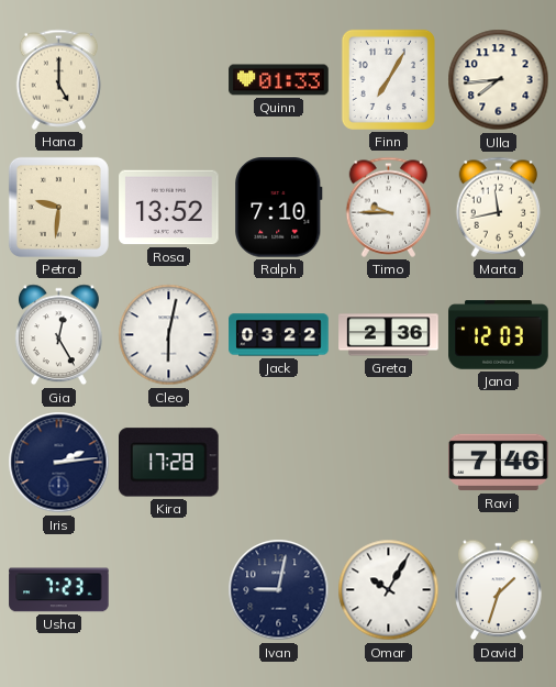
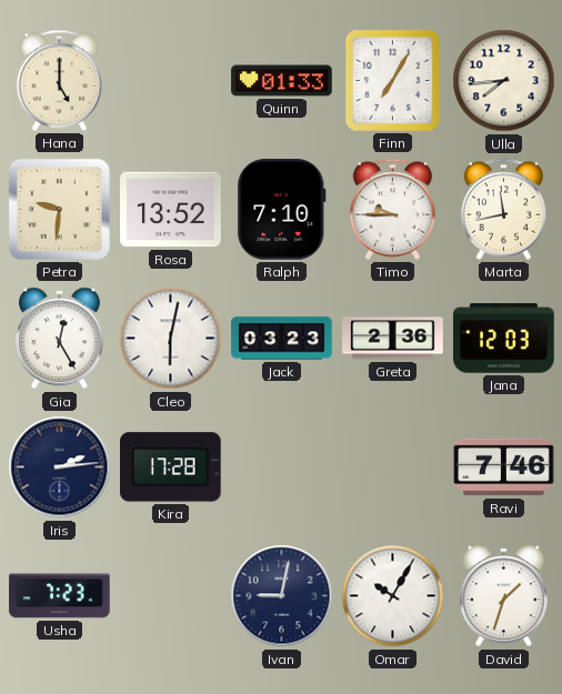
Jack: 03:22 -> 03:23 (282, 339)
